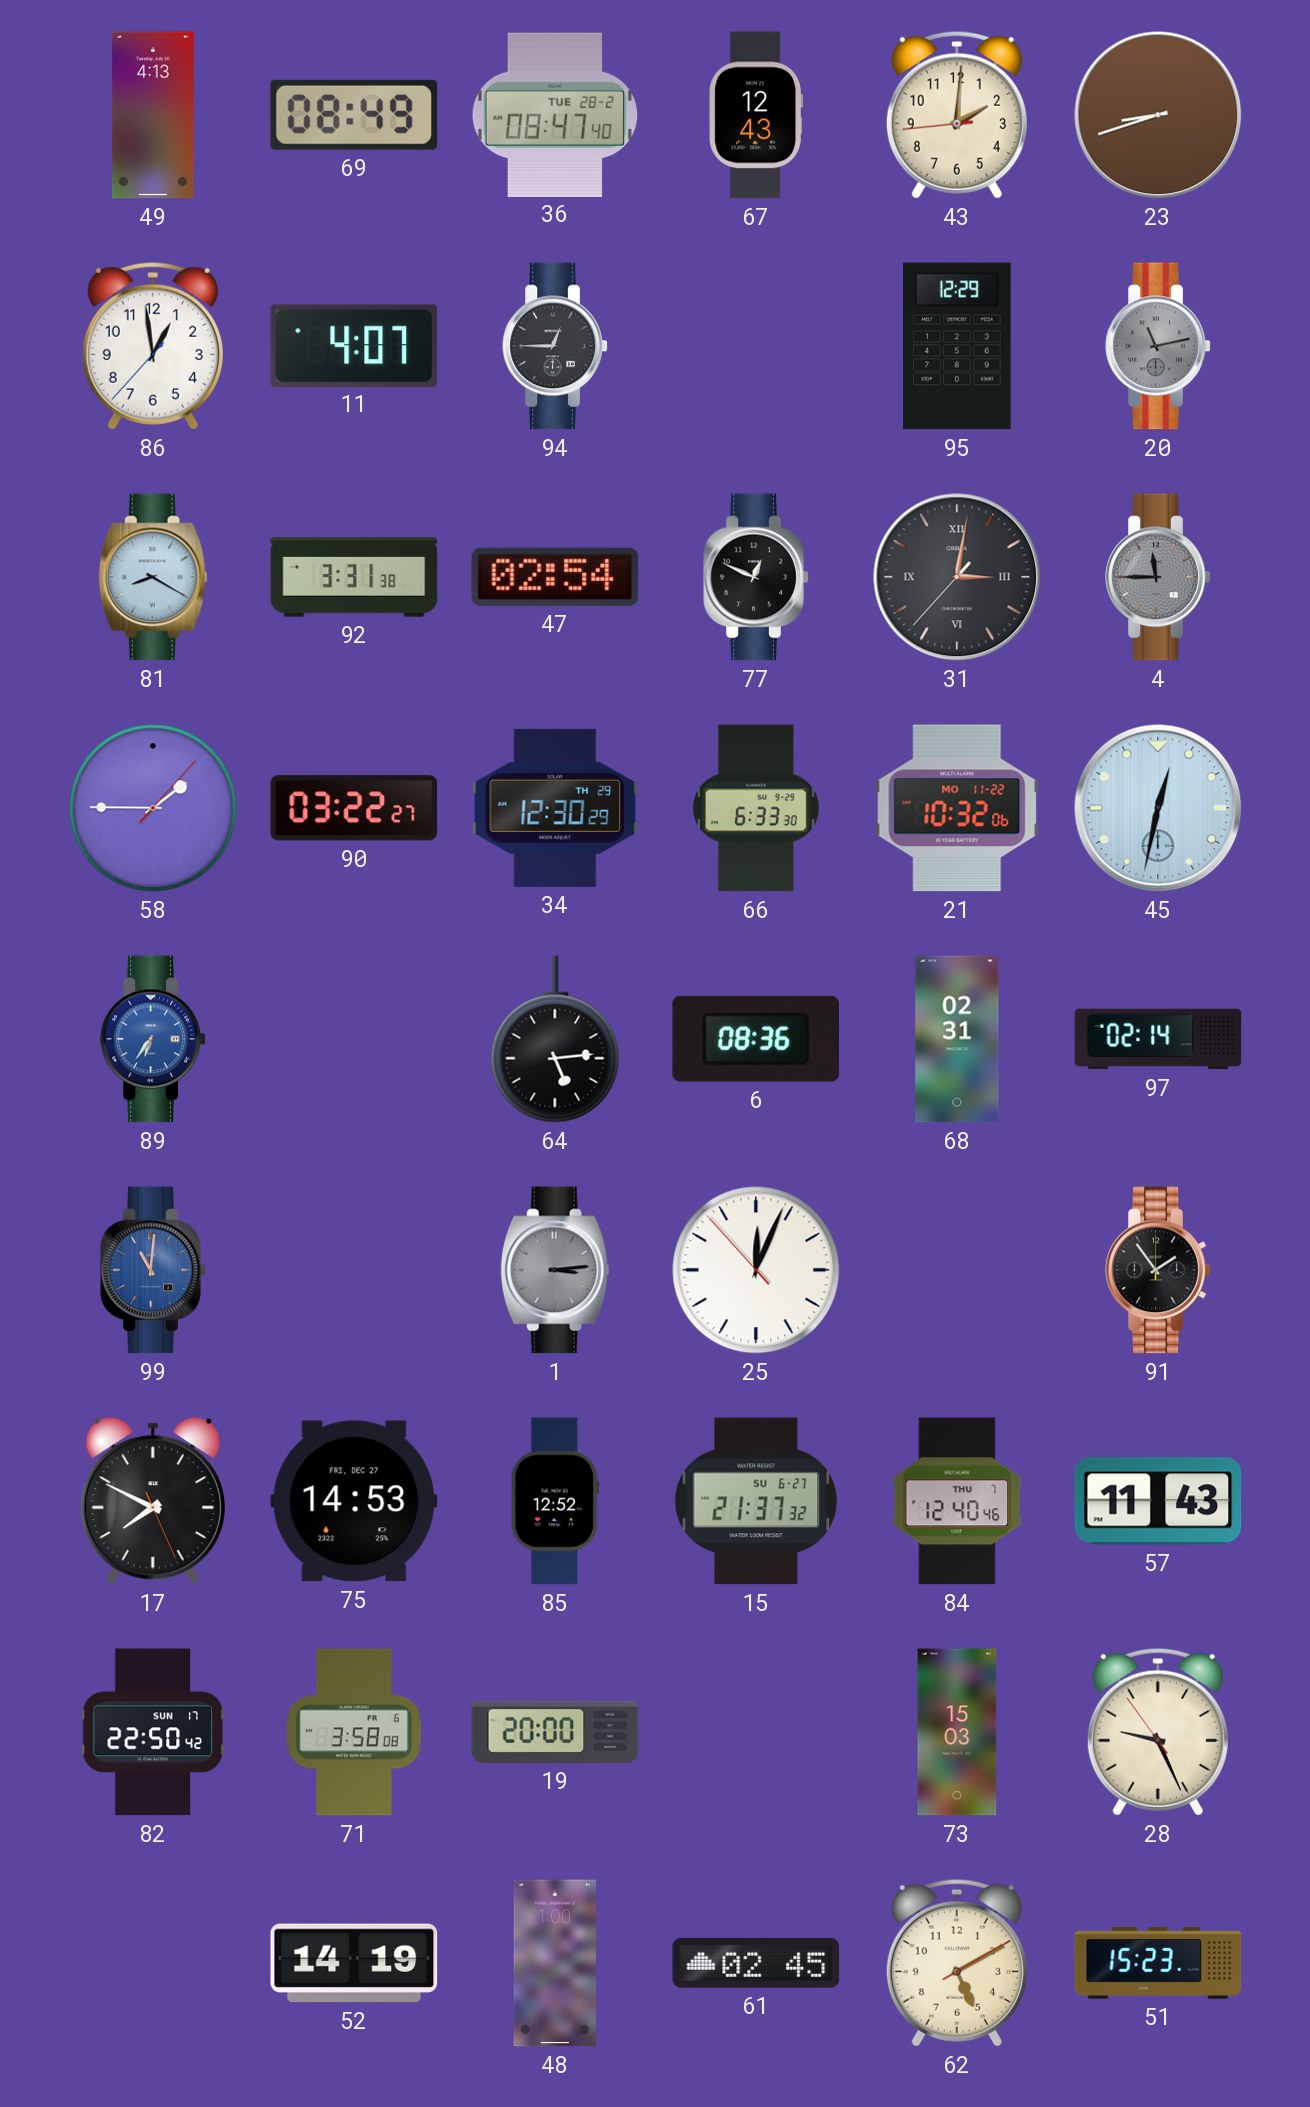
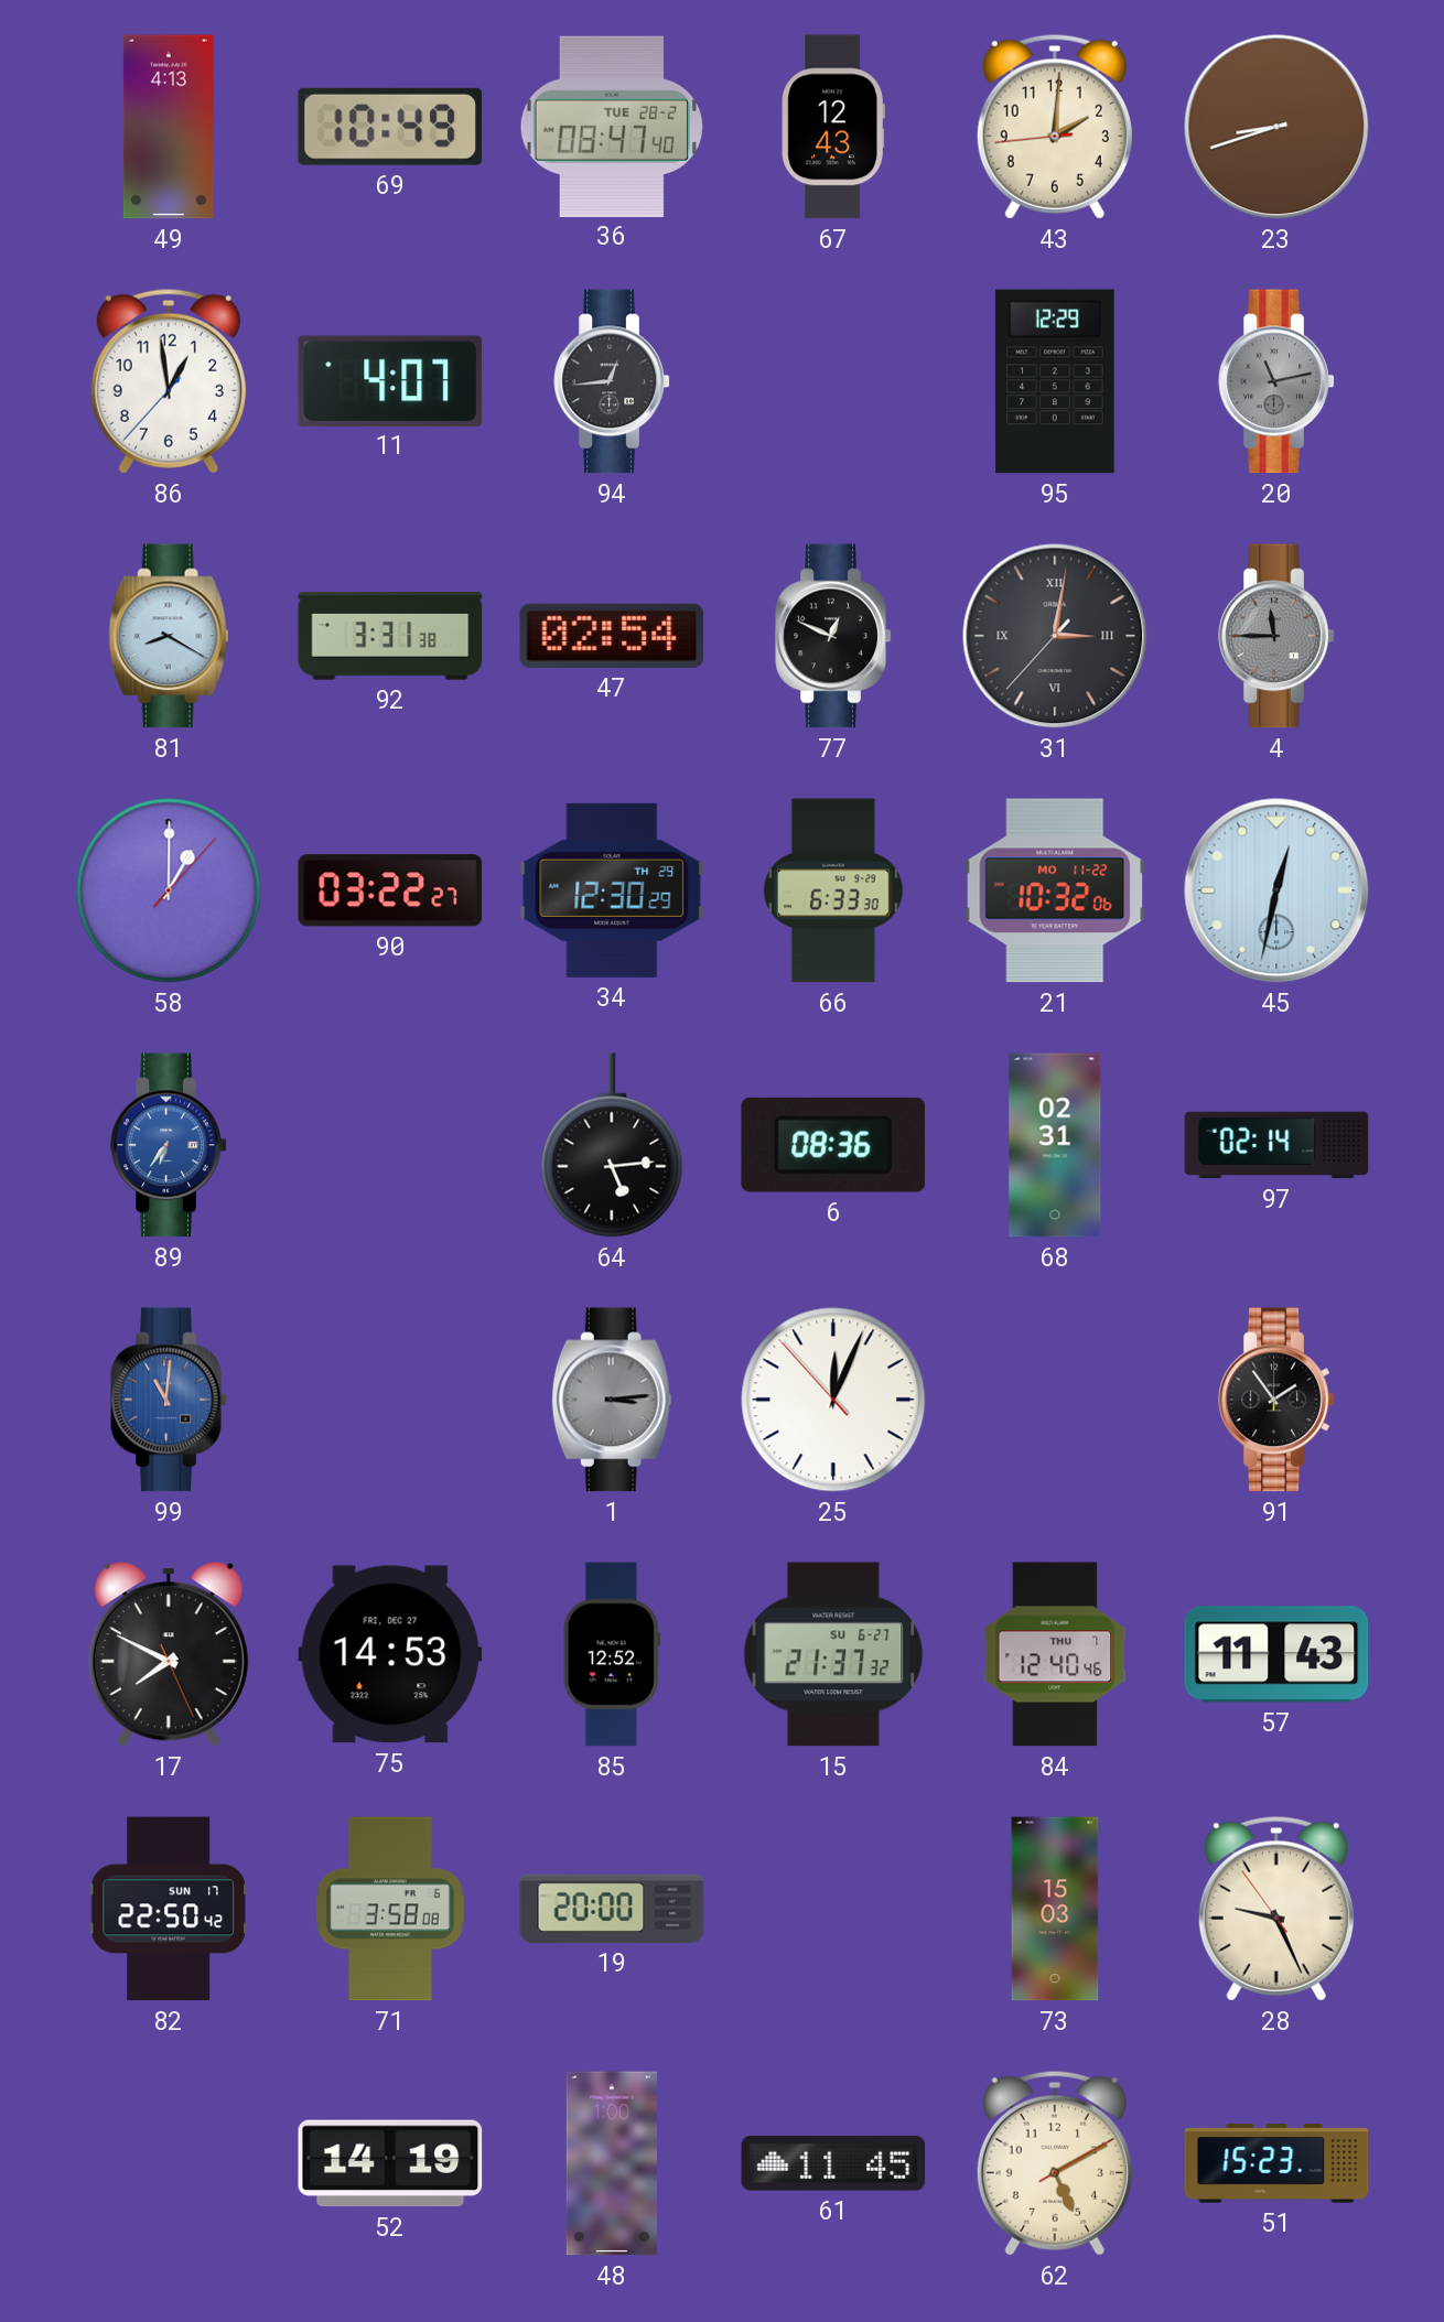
69: 08:49 -> 10:49 (390, 127)
94: 12:45 -> 12:44 (612, 381)
58: 1:45 -> 1:00 (169, 890)
61: 02:45 -> 11:45 (833, 2163)
